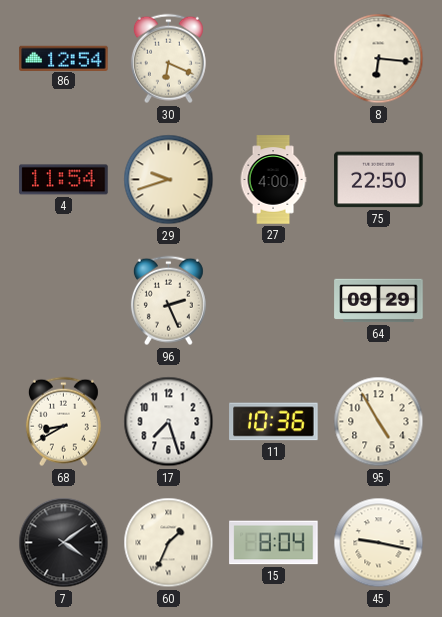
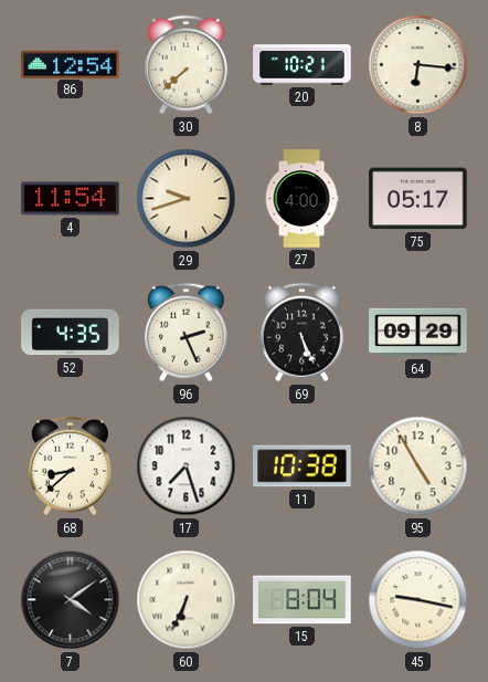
30: 6:19 -> 7:38 (185, 65)
20: none -> 10:21 (303, 65)
75: 22:50 -> 05:17 (418, 199)
52: none -> 4:35 (71, 333)
69: none -> 5:26 (301, 333)
68: 8:40 -> 8:38 (70, 466)
11: 10:36 -> 10:38 (303, 466)
60: 1:34 -> 6:34 (187, 600)
